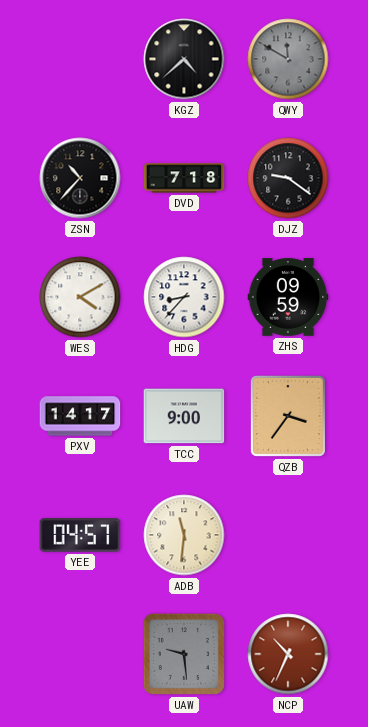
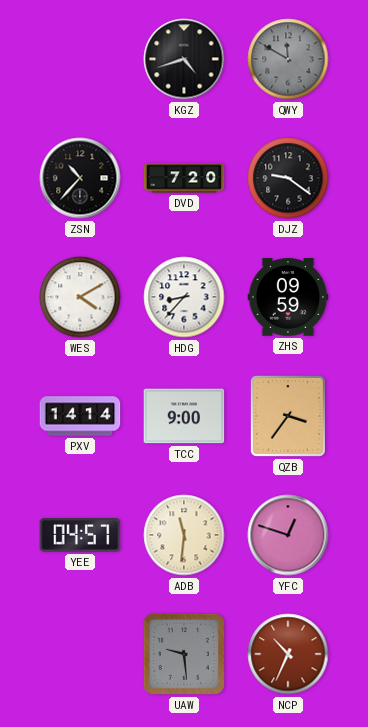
KGZ: 4:38 -> 4:42 (184, 59)
DVD: 7:18 -> 7:20 (184, 178)
PXV: 14:17 -> 14:14 (80, 416)
YFC: none -> 12:48 (288, 535)
